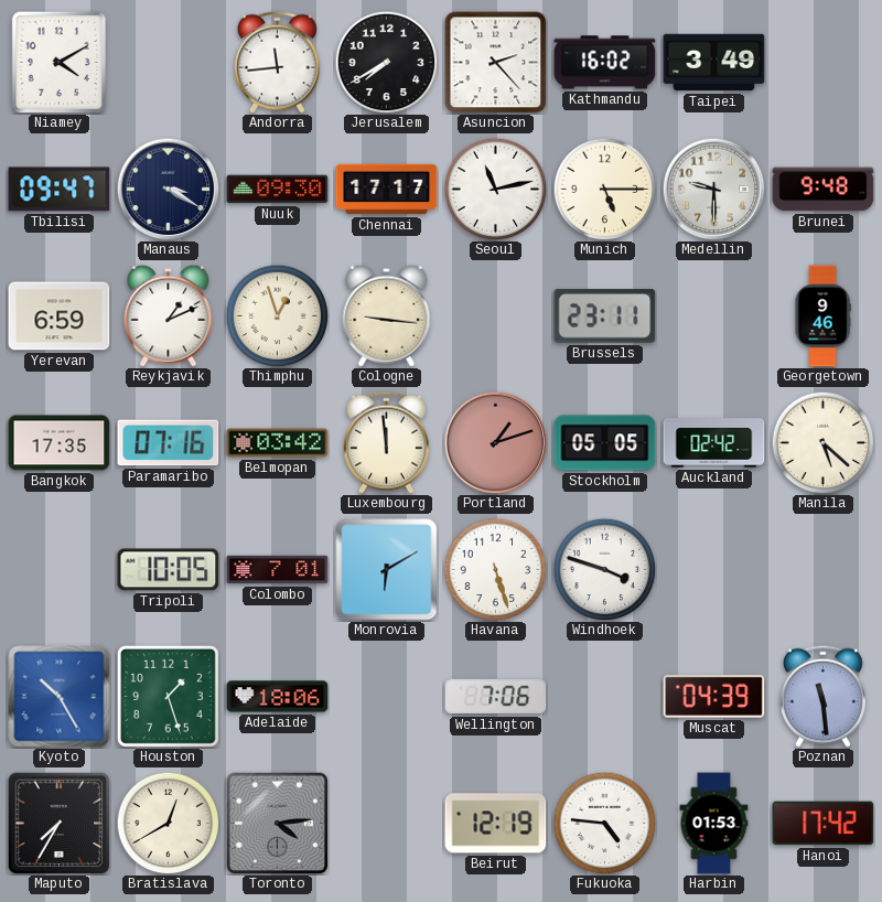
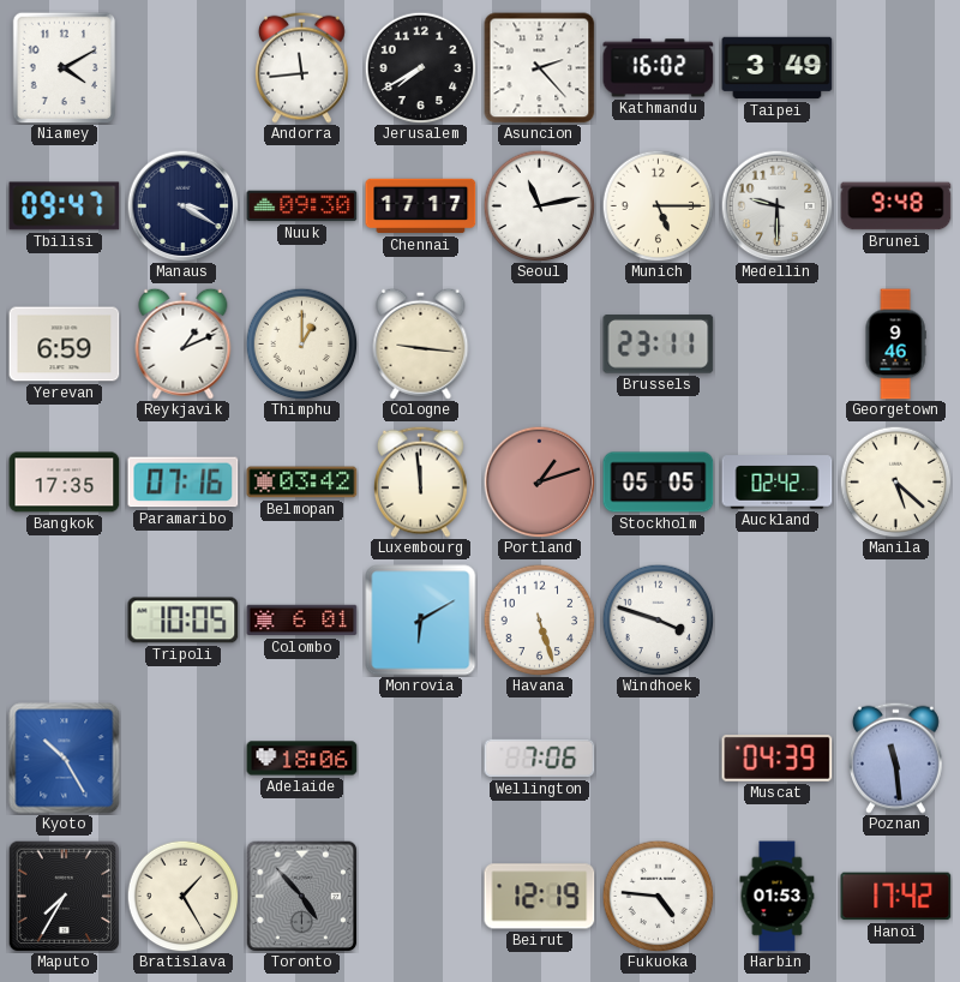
Thimphu: 12:57 -> 1:00 (301, 343)
Colombo: 7:01 -> 6:01 (302, 621)
Houston: 1:27 -> none (168, 696)
Bratislava: 12:40 -> 1:25 (182, 896)
Toronto: 4:14 -> 4:53 (301, 896)
